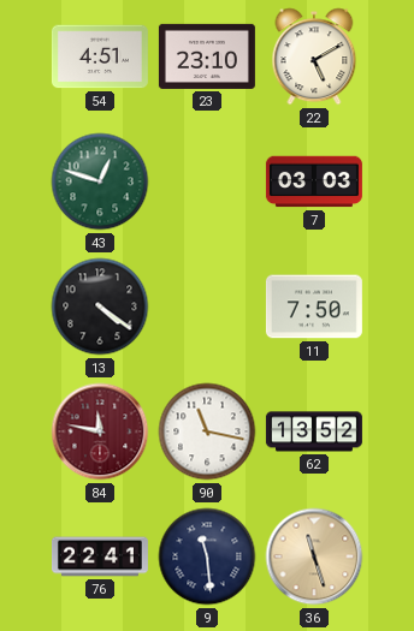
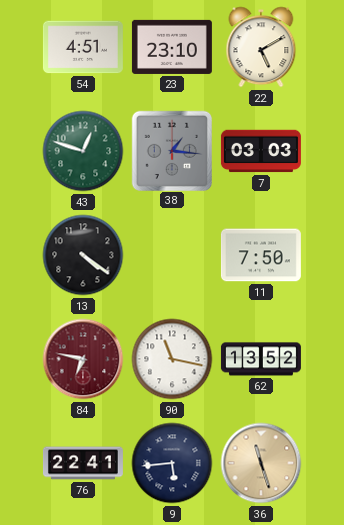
38: none -> 1:16 (171, 150)
84: 11:47 -> 6:47 (83, 359)
9: 11:29 -> 5:44 (172, 463)
